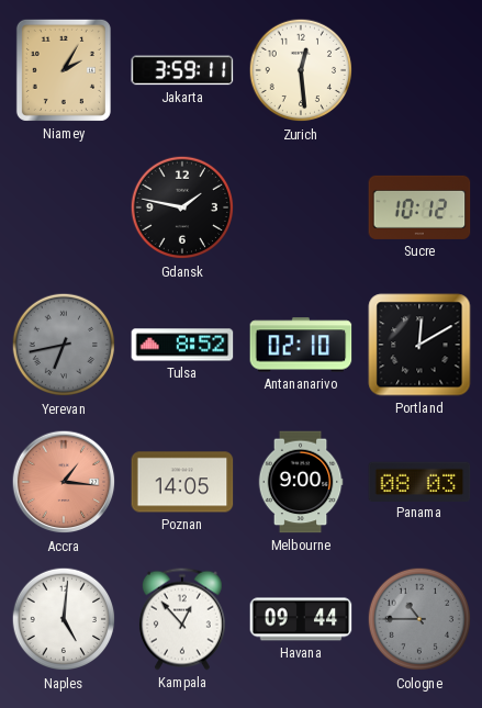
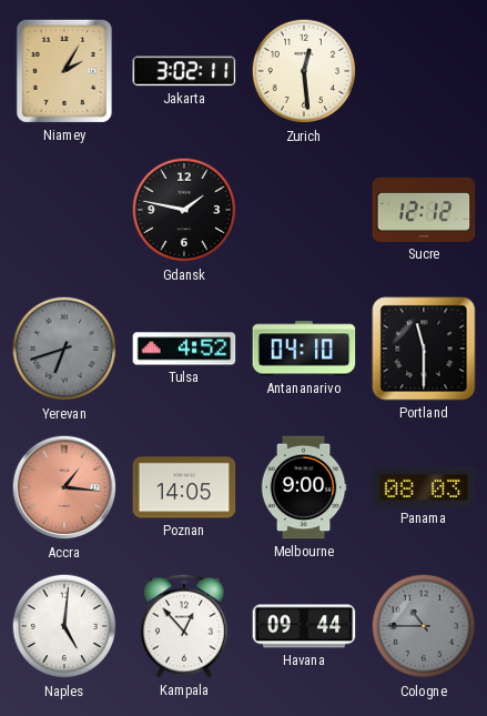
Jakarta: 3:59 -> 3:02 (184, 71)
Sucre: 10:12 -> 12:12 (424, 210)
Yerevan: 6:43 -> 6:42 (64, 349)
Tulsa: 8:52 -> 4:52 (184, 349)
Antananarivo: 02:10 -> 04:10 (304, 349)
Portland: 12:10 -> 11:30 (424, 349)
